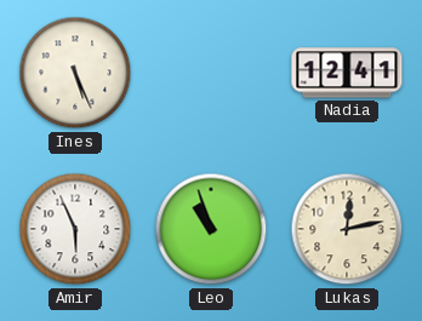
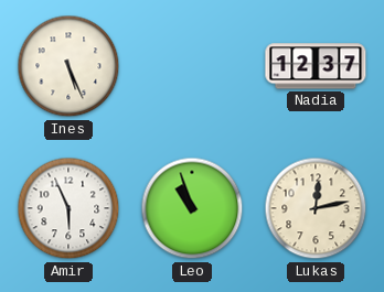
Nadia: 12:41 -> 12:37 (316, 66)
